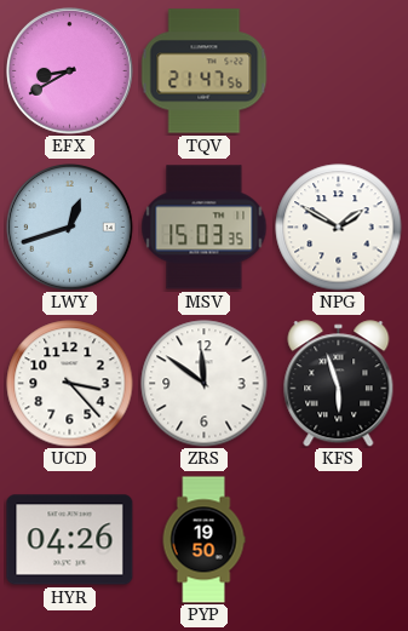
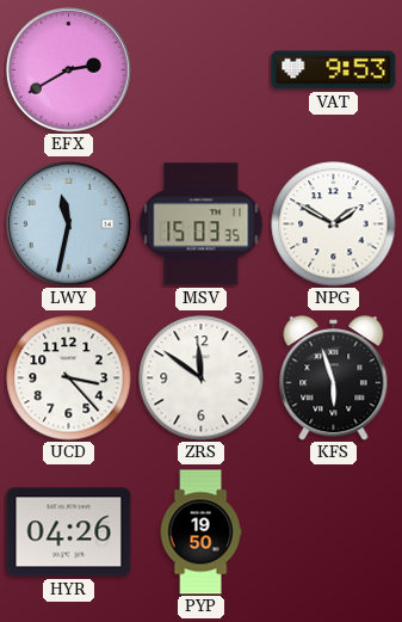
EFX: 8:40 -> 2:40 (69, 70)
TQV: 21:47 -> none (203, 71)
VAT: none -> 9:53 (334, 70)
LWY: 12:42 -> 11:32 (69, 224)
